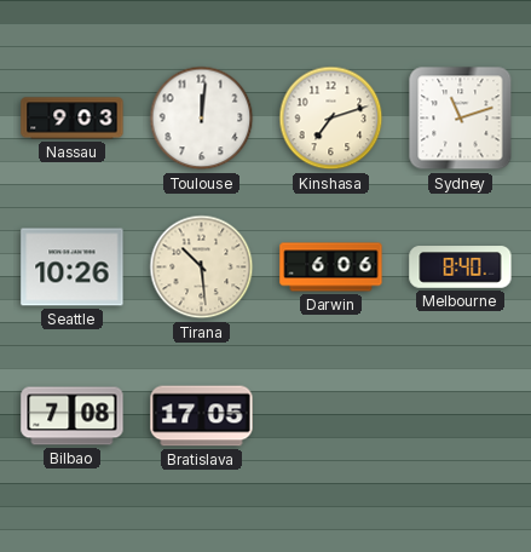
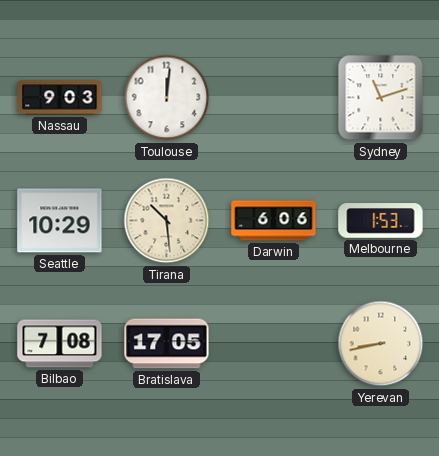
Kinshasa: 7:12 -> none (331, 119)
Seattle: 10:26 -> 10:29 (60, 221)
Melbourne: 8:40 -> 1:53 (381, 221)
Yerevan: none -> 8:43 (381, 344)
